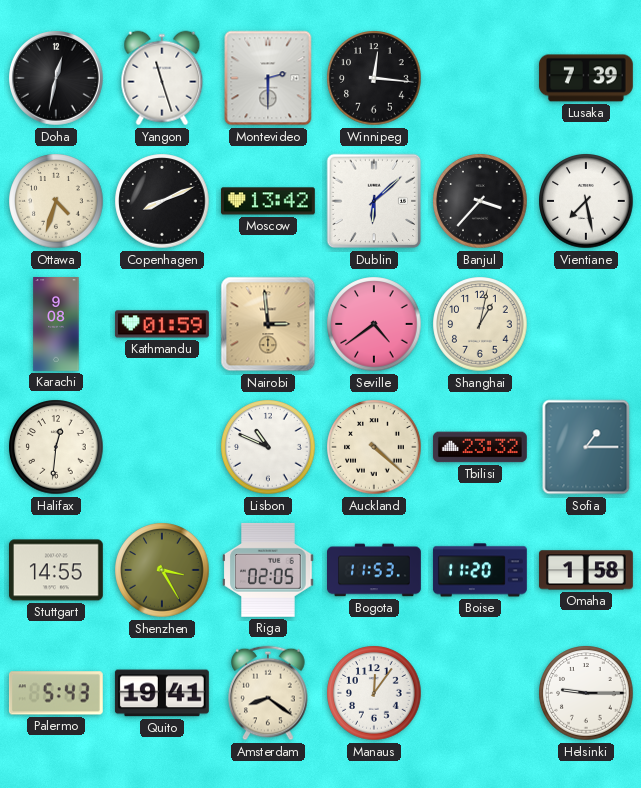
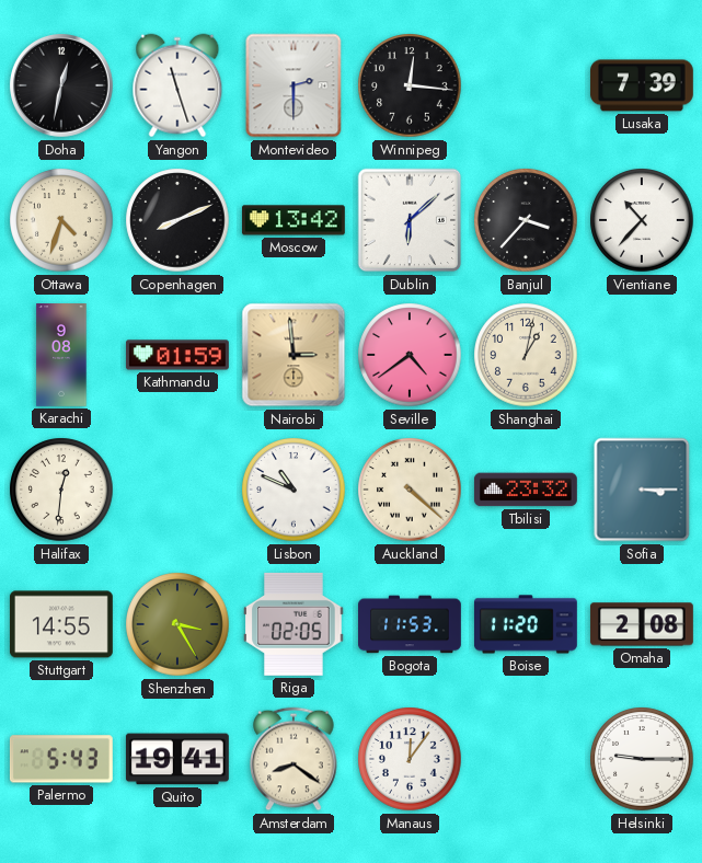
Vientiane: 7:28 -> 10:37 (642, 220)
Sofia: 1:15 -> 3:15 (642, 490)
Omaha: 1:58 -> 2:08 (642, 624)
